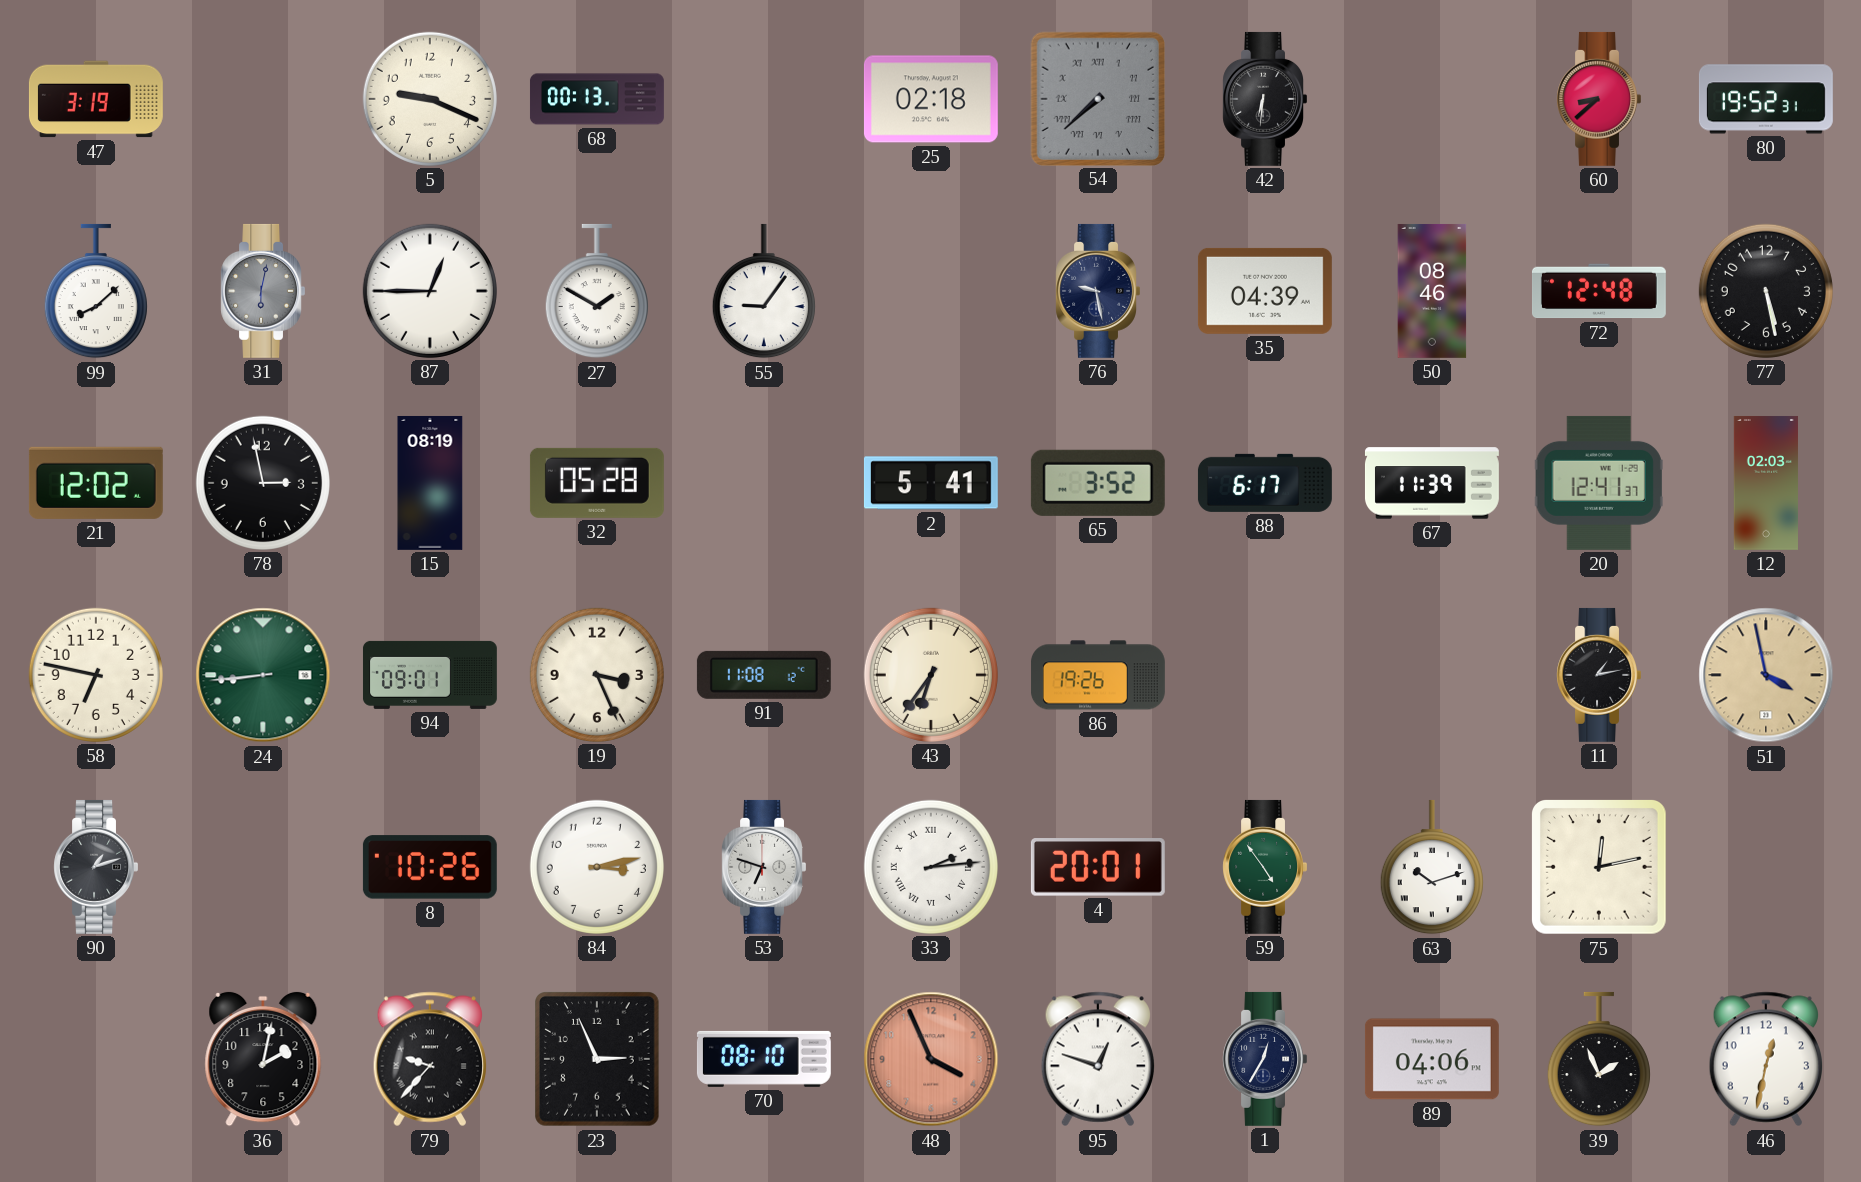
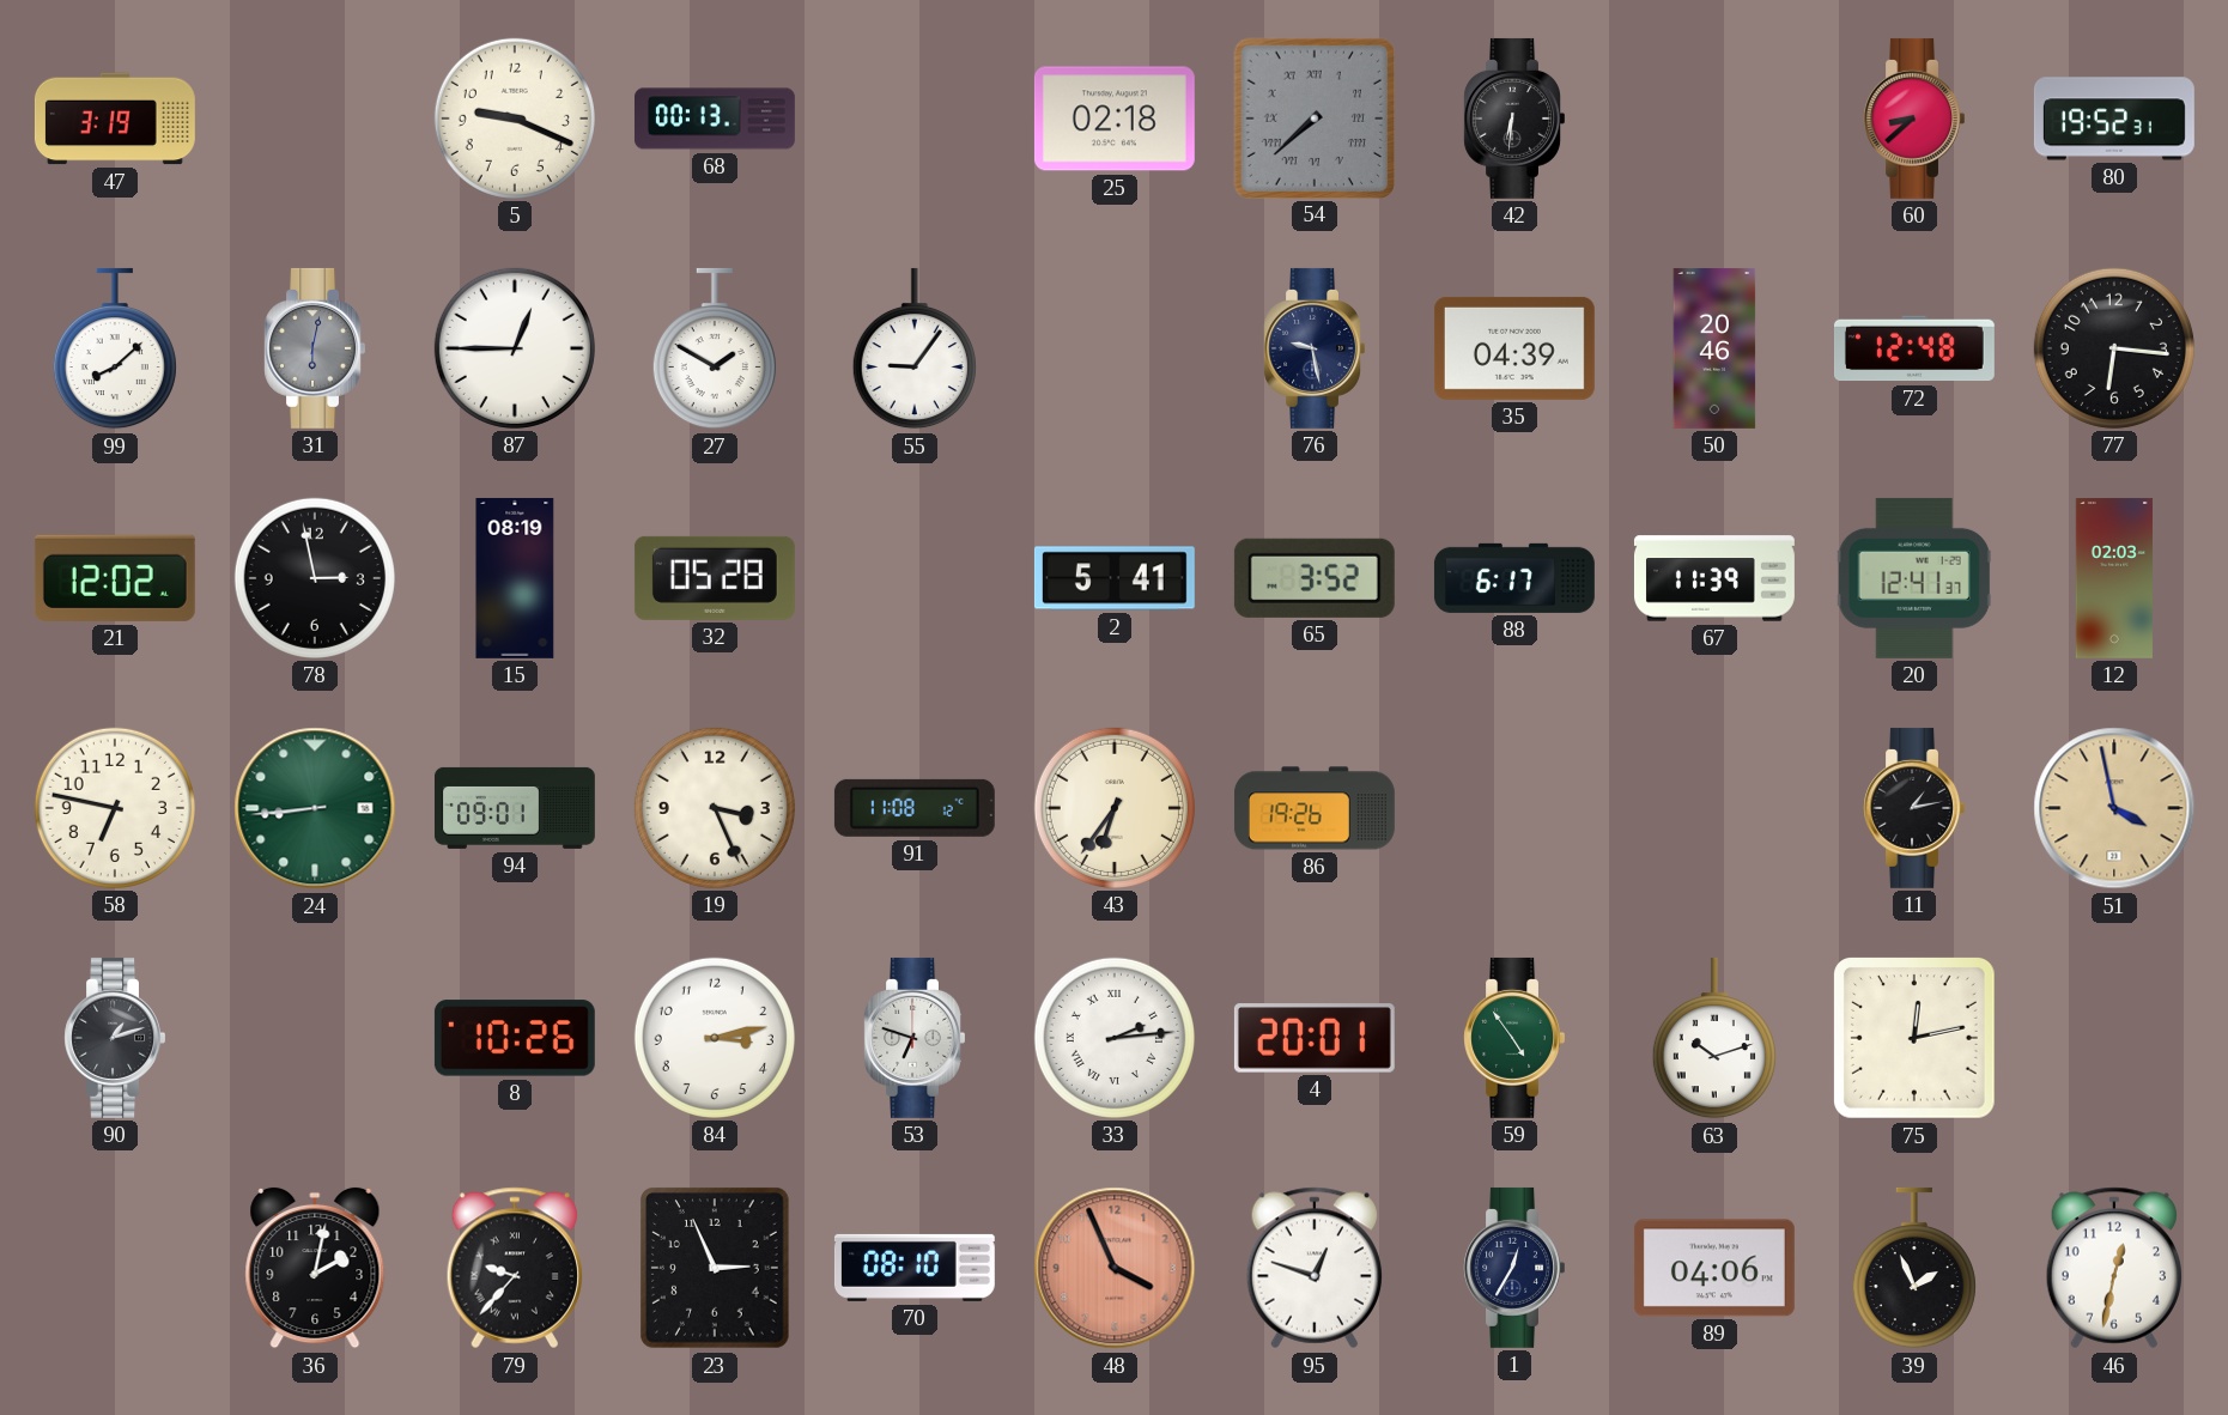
50: 08:46 -> 20:46 (1714, 348)
77: 5:28 -> 6:16 (2114, 348)
